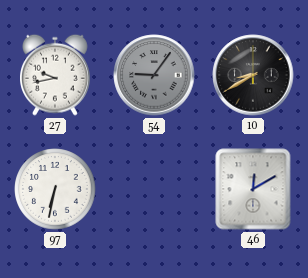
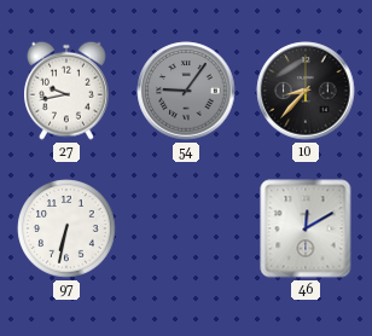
10: 8:40 -> 8:37 (306, 91)
